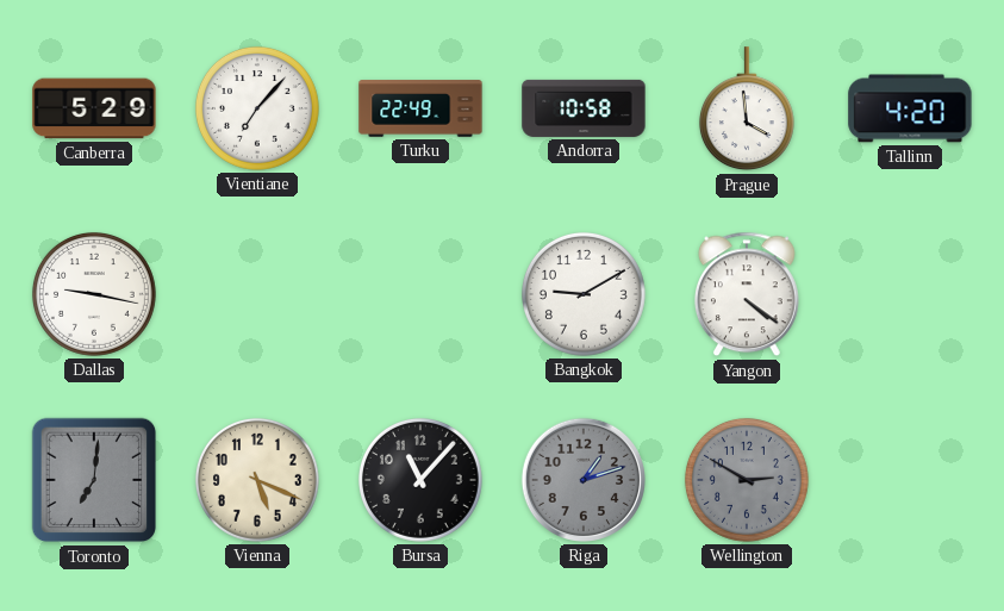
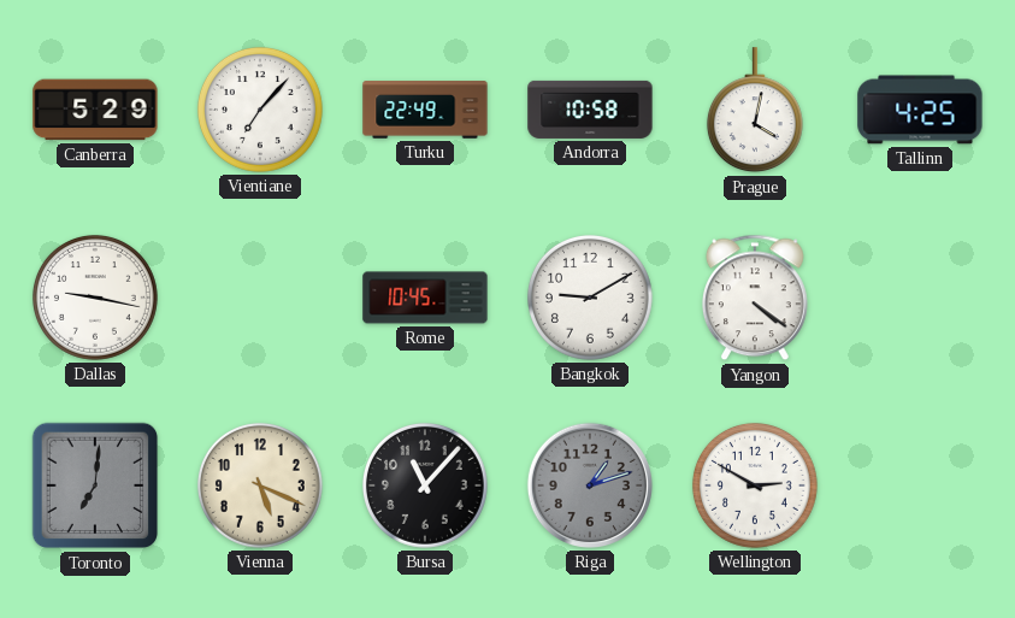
Prague: 3:59 -> 4:02 (755, 111)
Tallinn: 4:20 -> 4:25 (920, 110)
Rome: none -> 10:45 (425, 298)
Wellington dial: grey -> white (755, 485)
